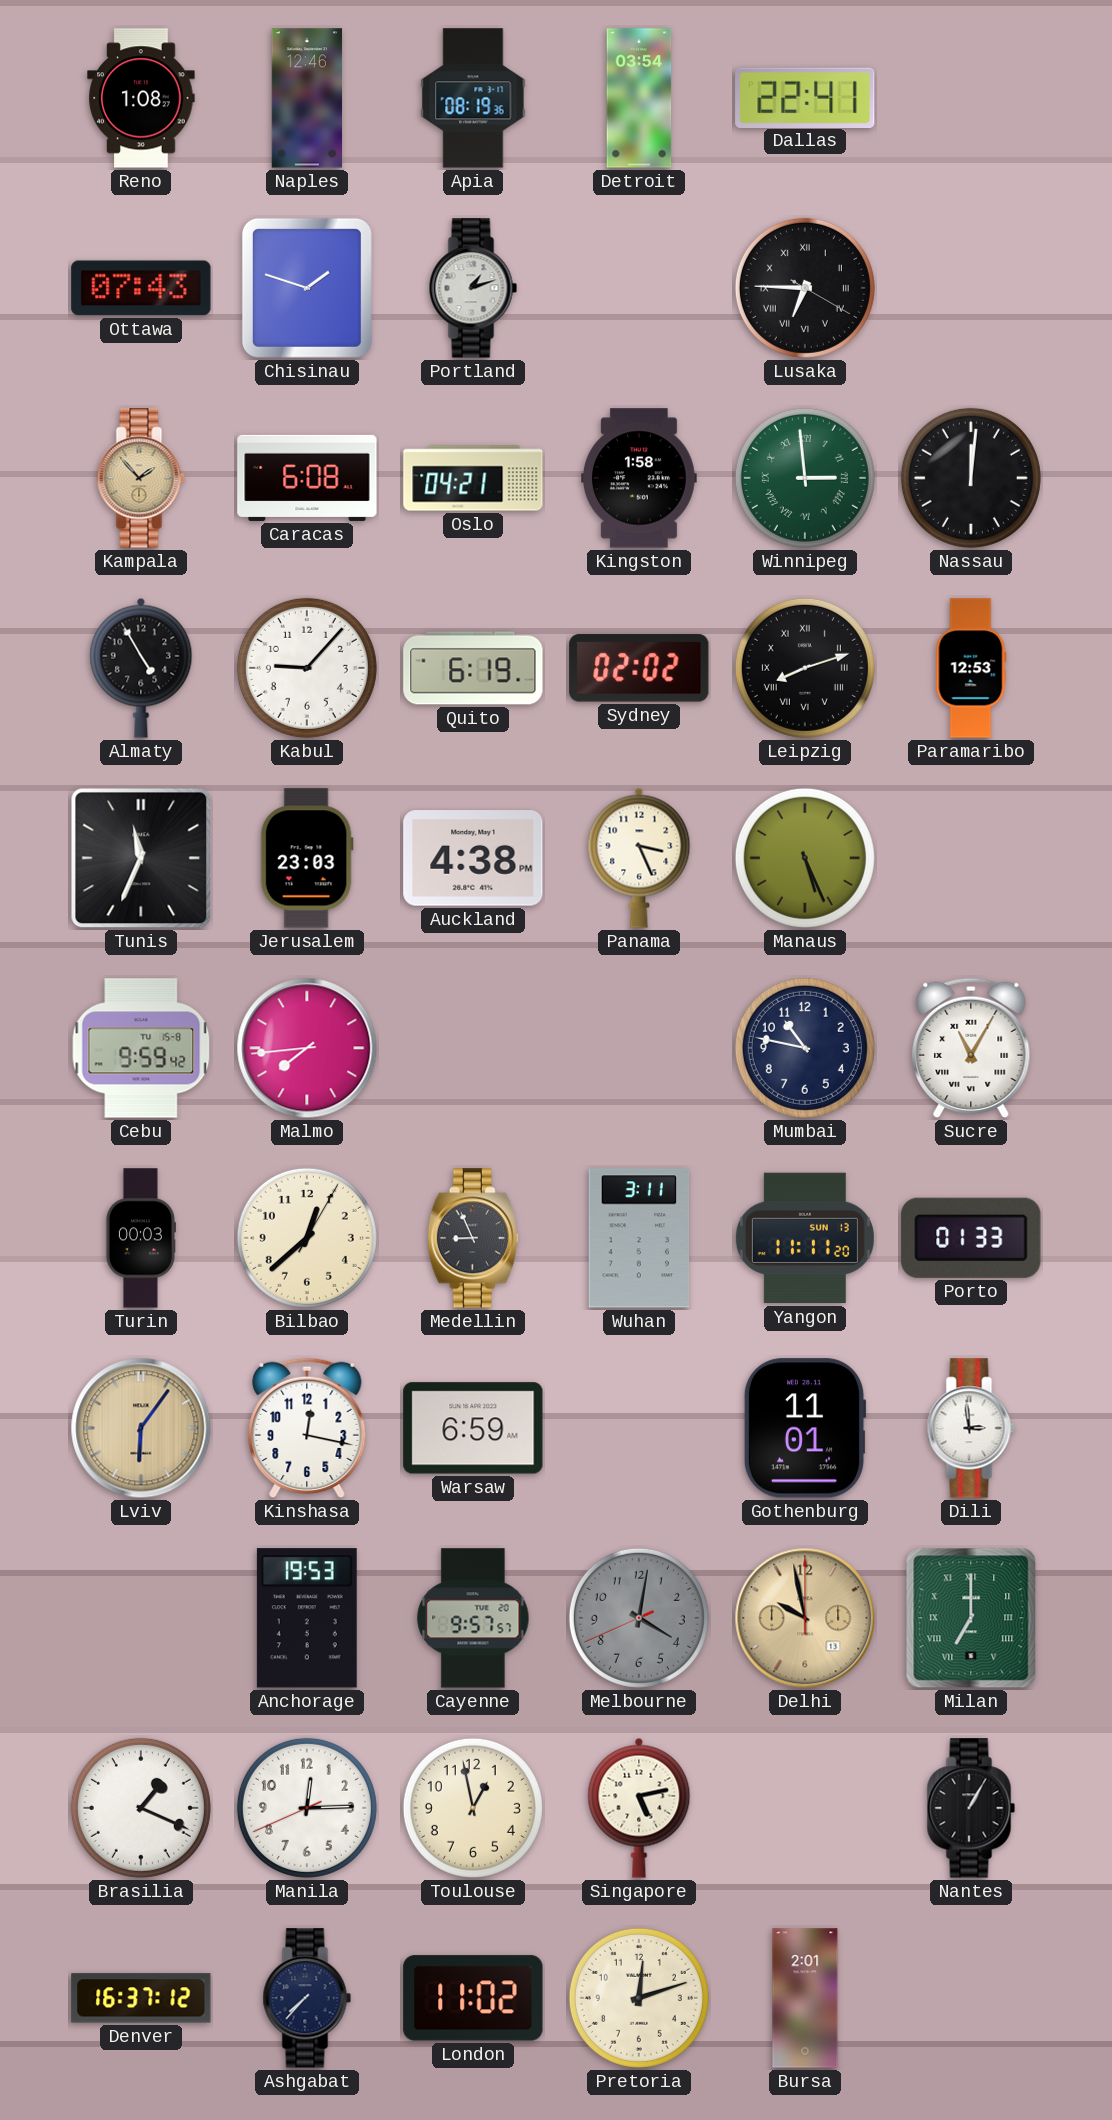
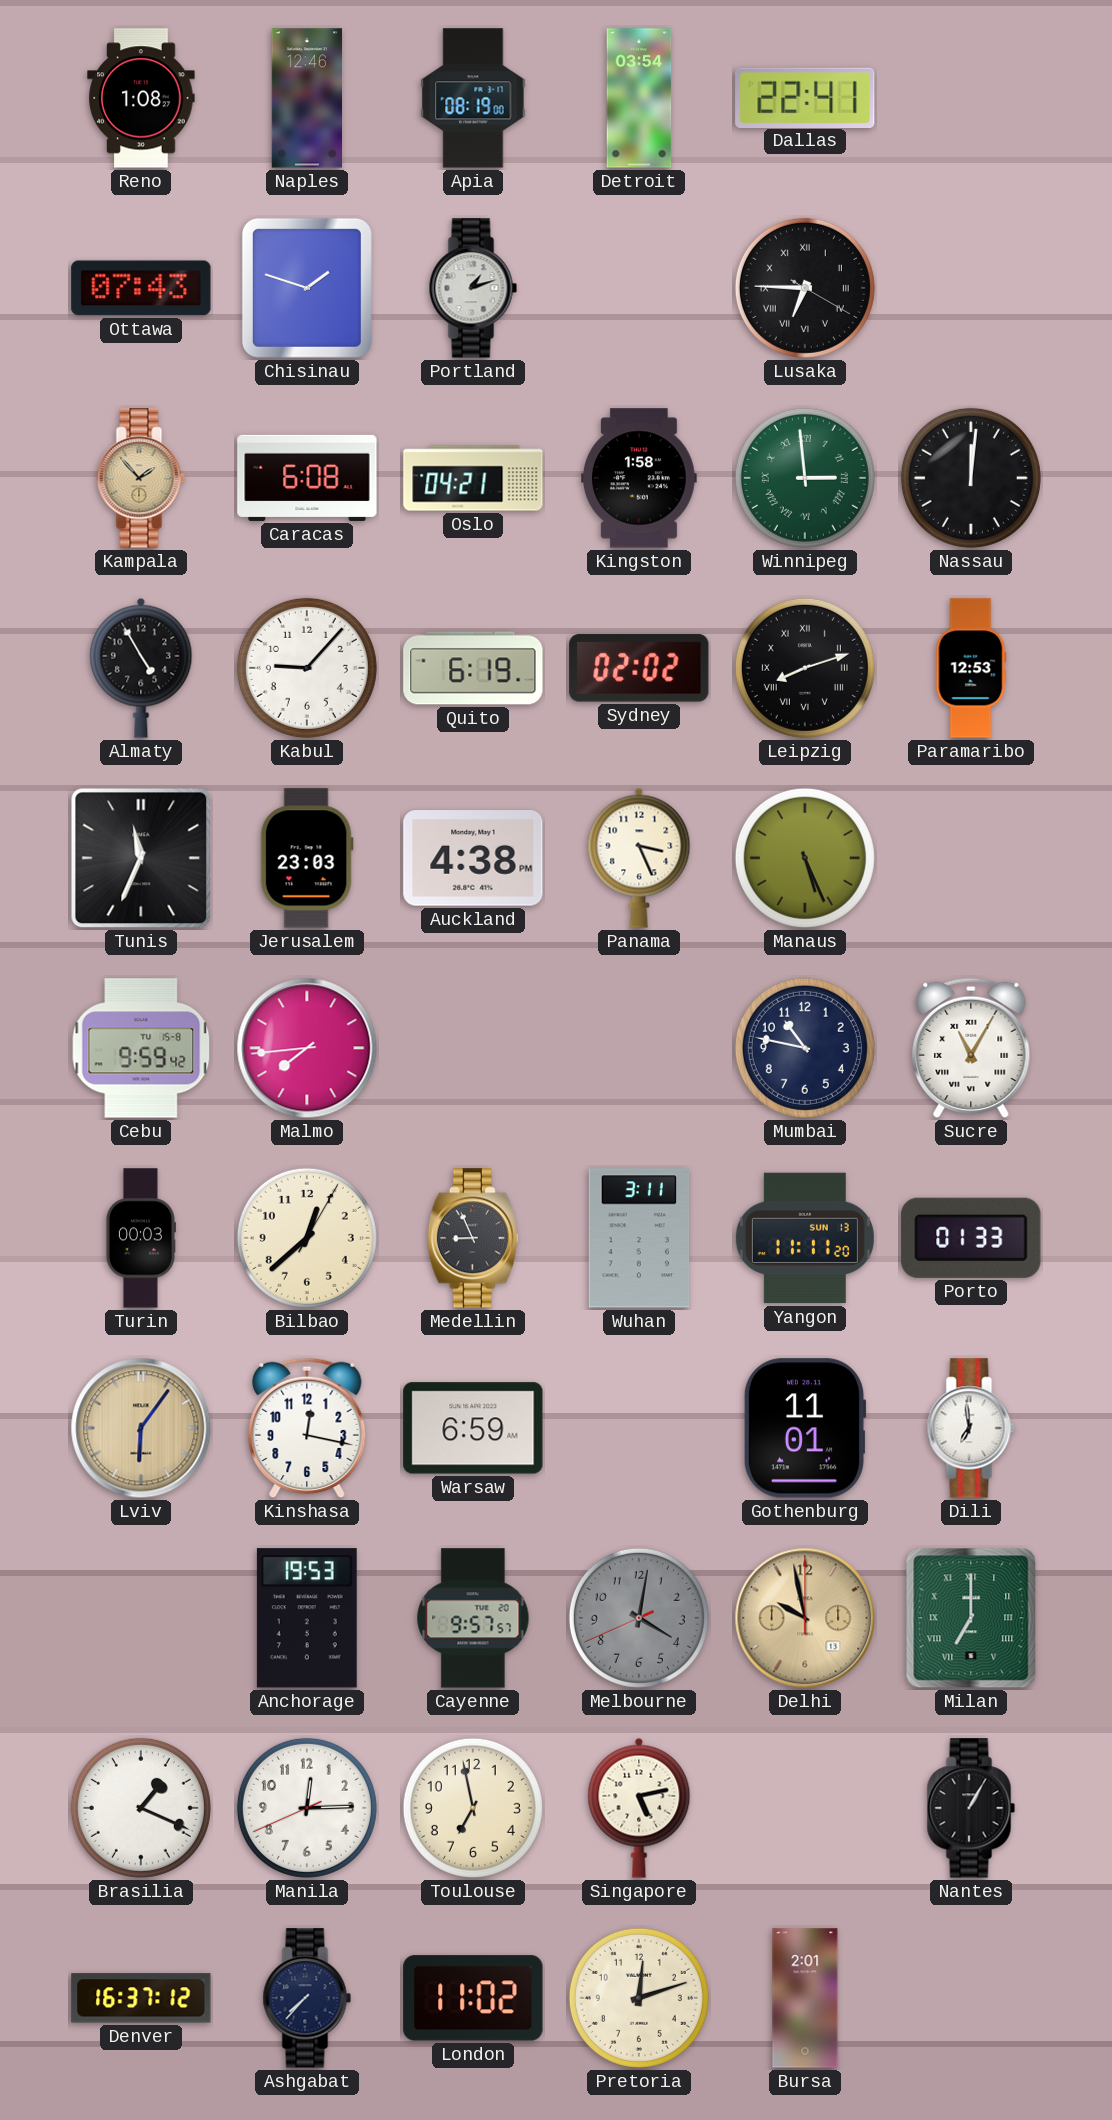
Apia: 08:19:36 -> 08:19:00 (473, 98)
Dili: 2:59 -> 6:59 (971, 1428)
Toulouse: 12:58 -> 6:58 (473, 1808)
